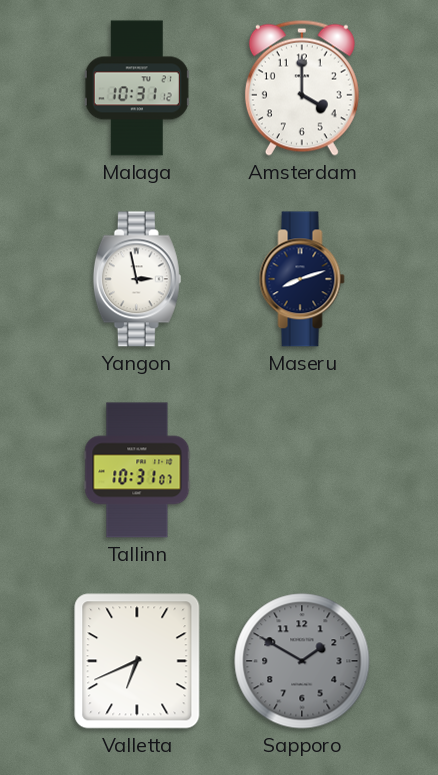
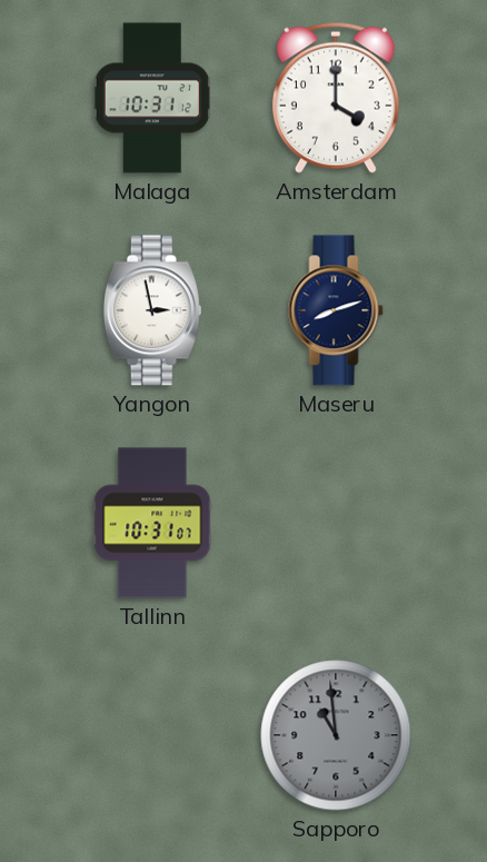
Valletta: 6:41 -> none (137, 661)
Sapporo: 1:50 -> 10:59 (336, 735)
